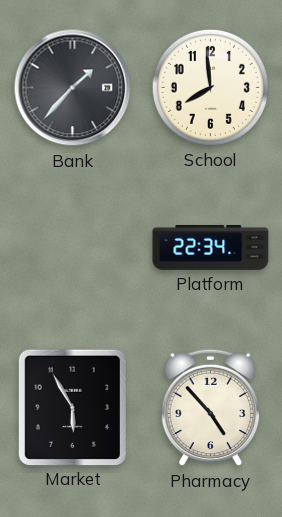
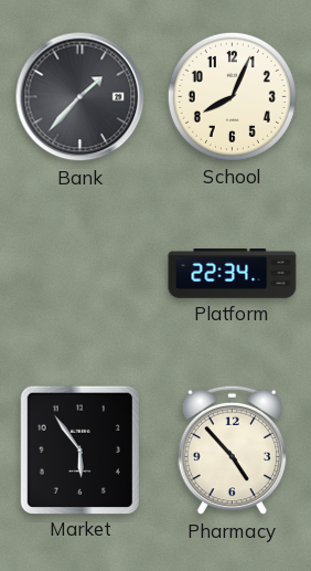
School: 7:59 -> 8:04 (232, 96)
Market: 5:55 -> 5:54 (79, 450)
